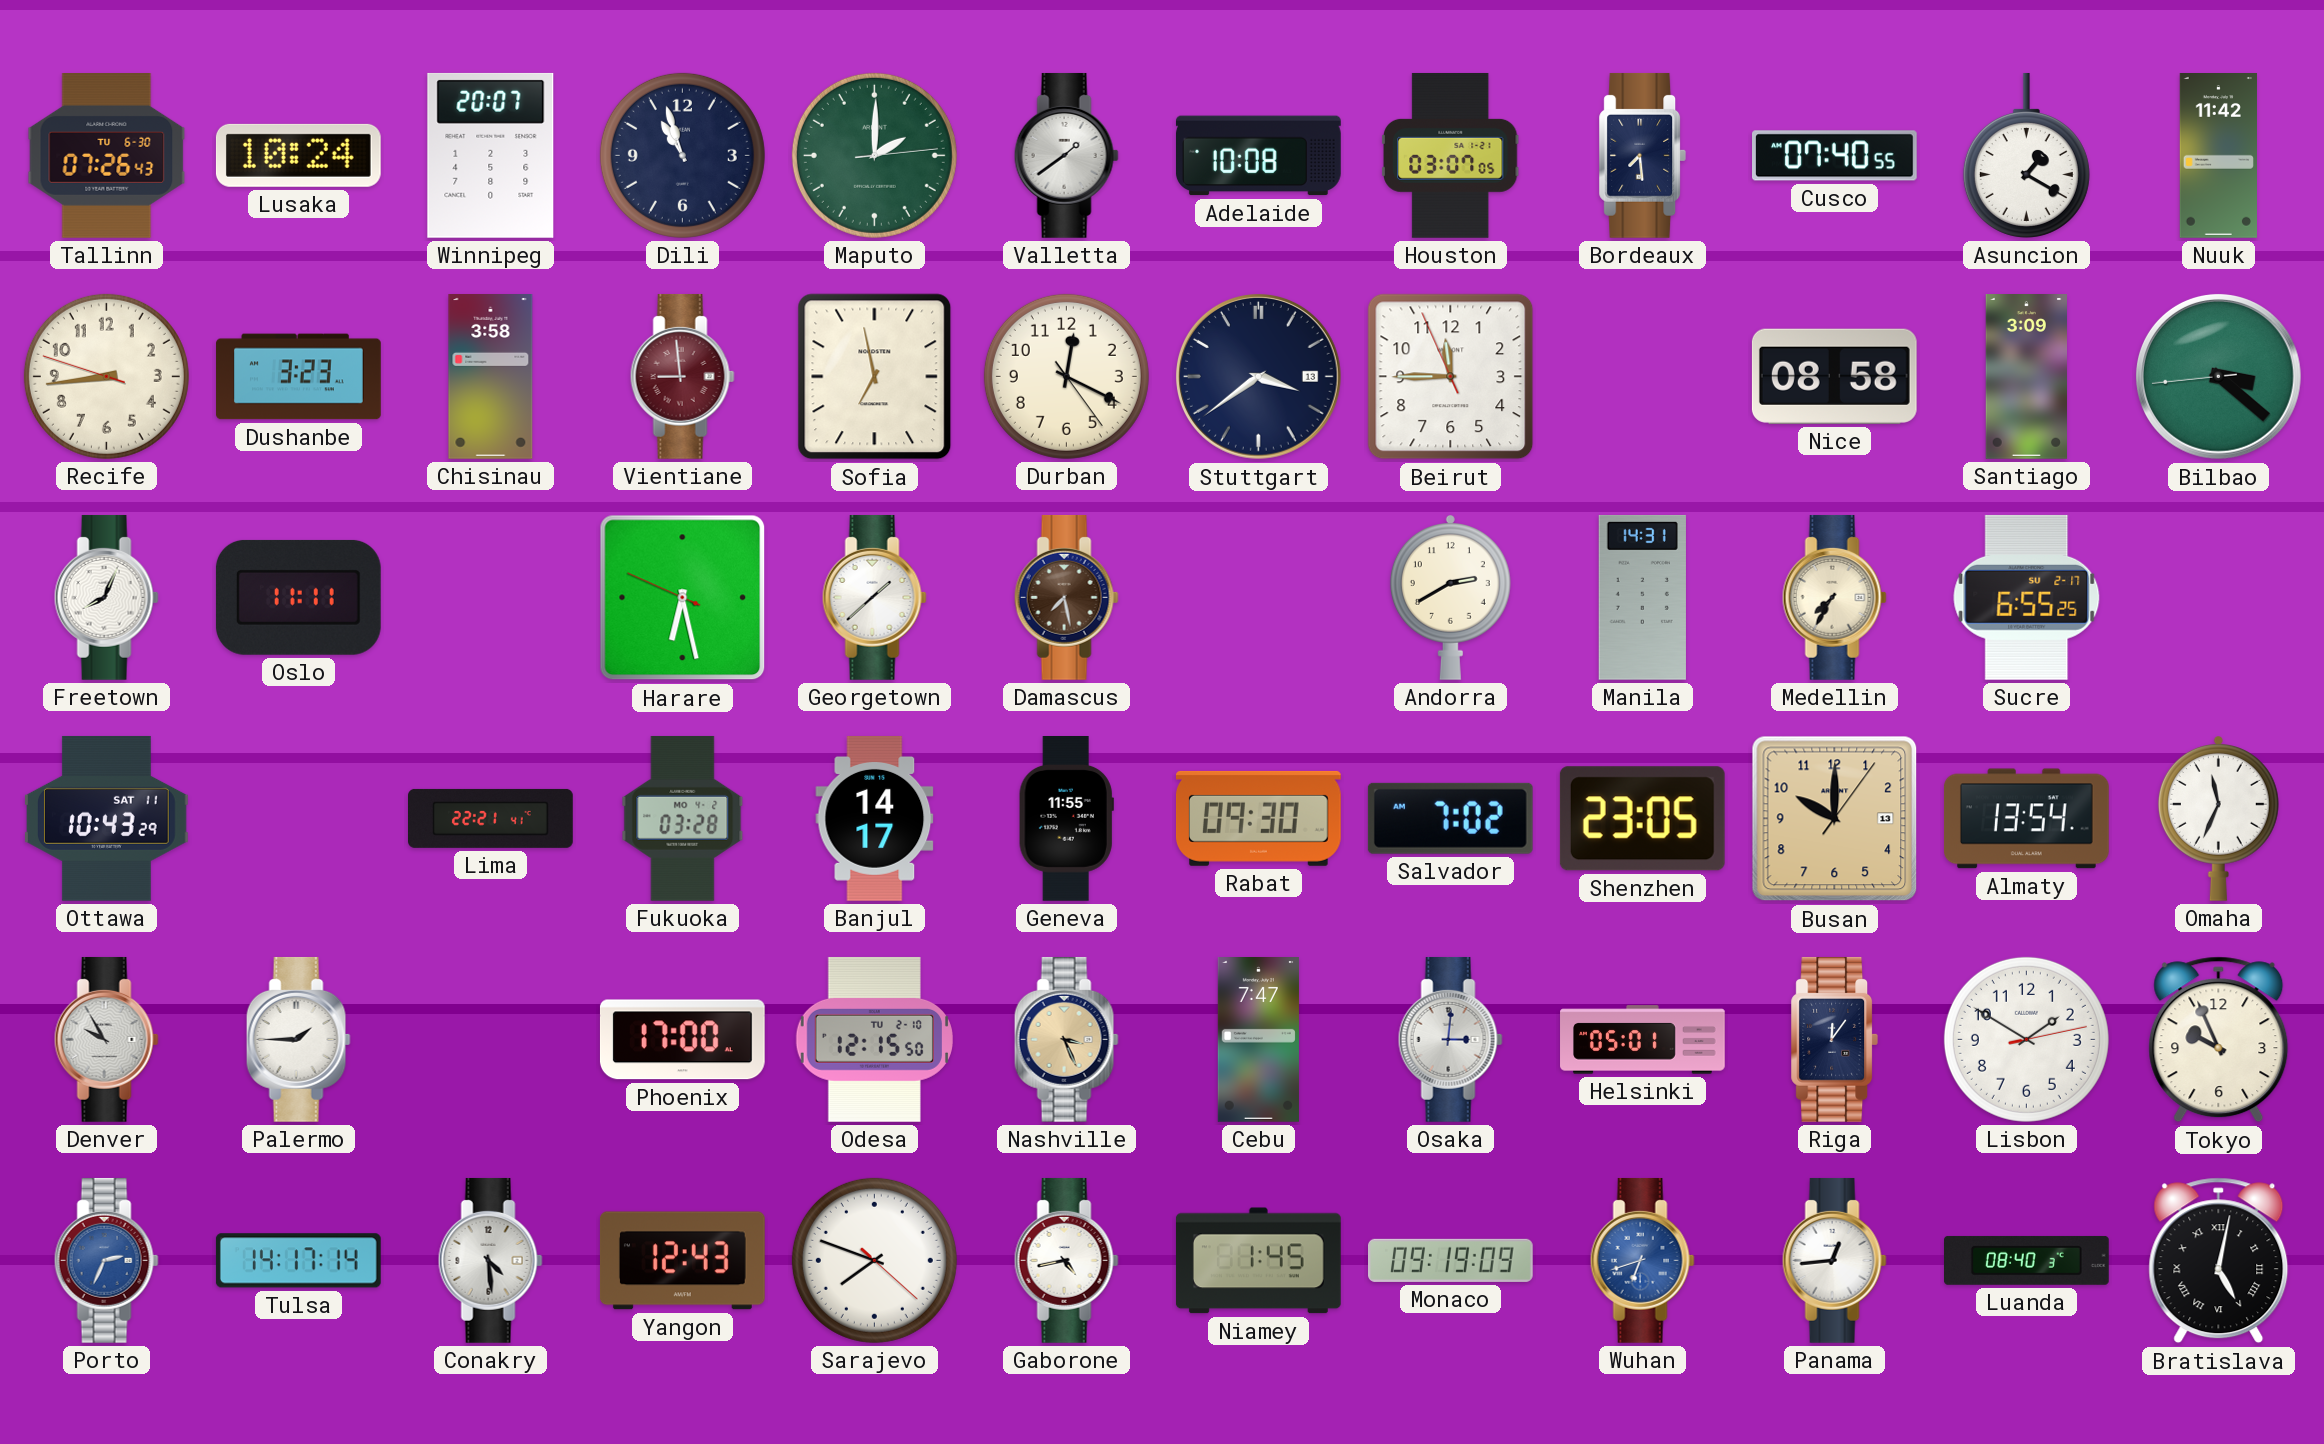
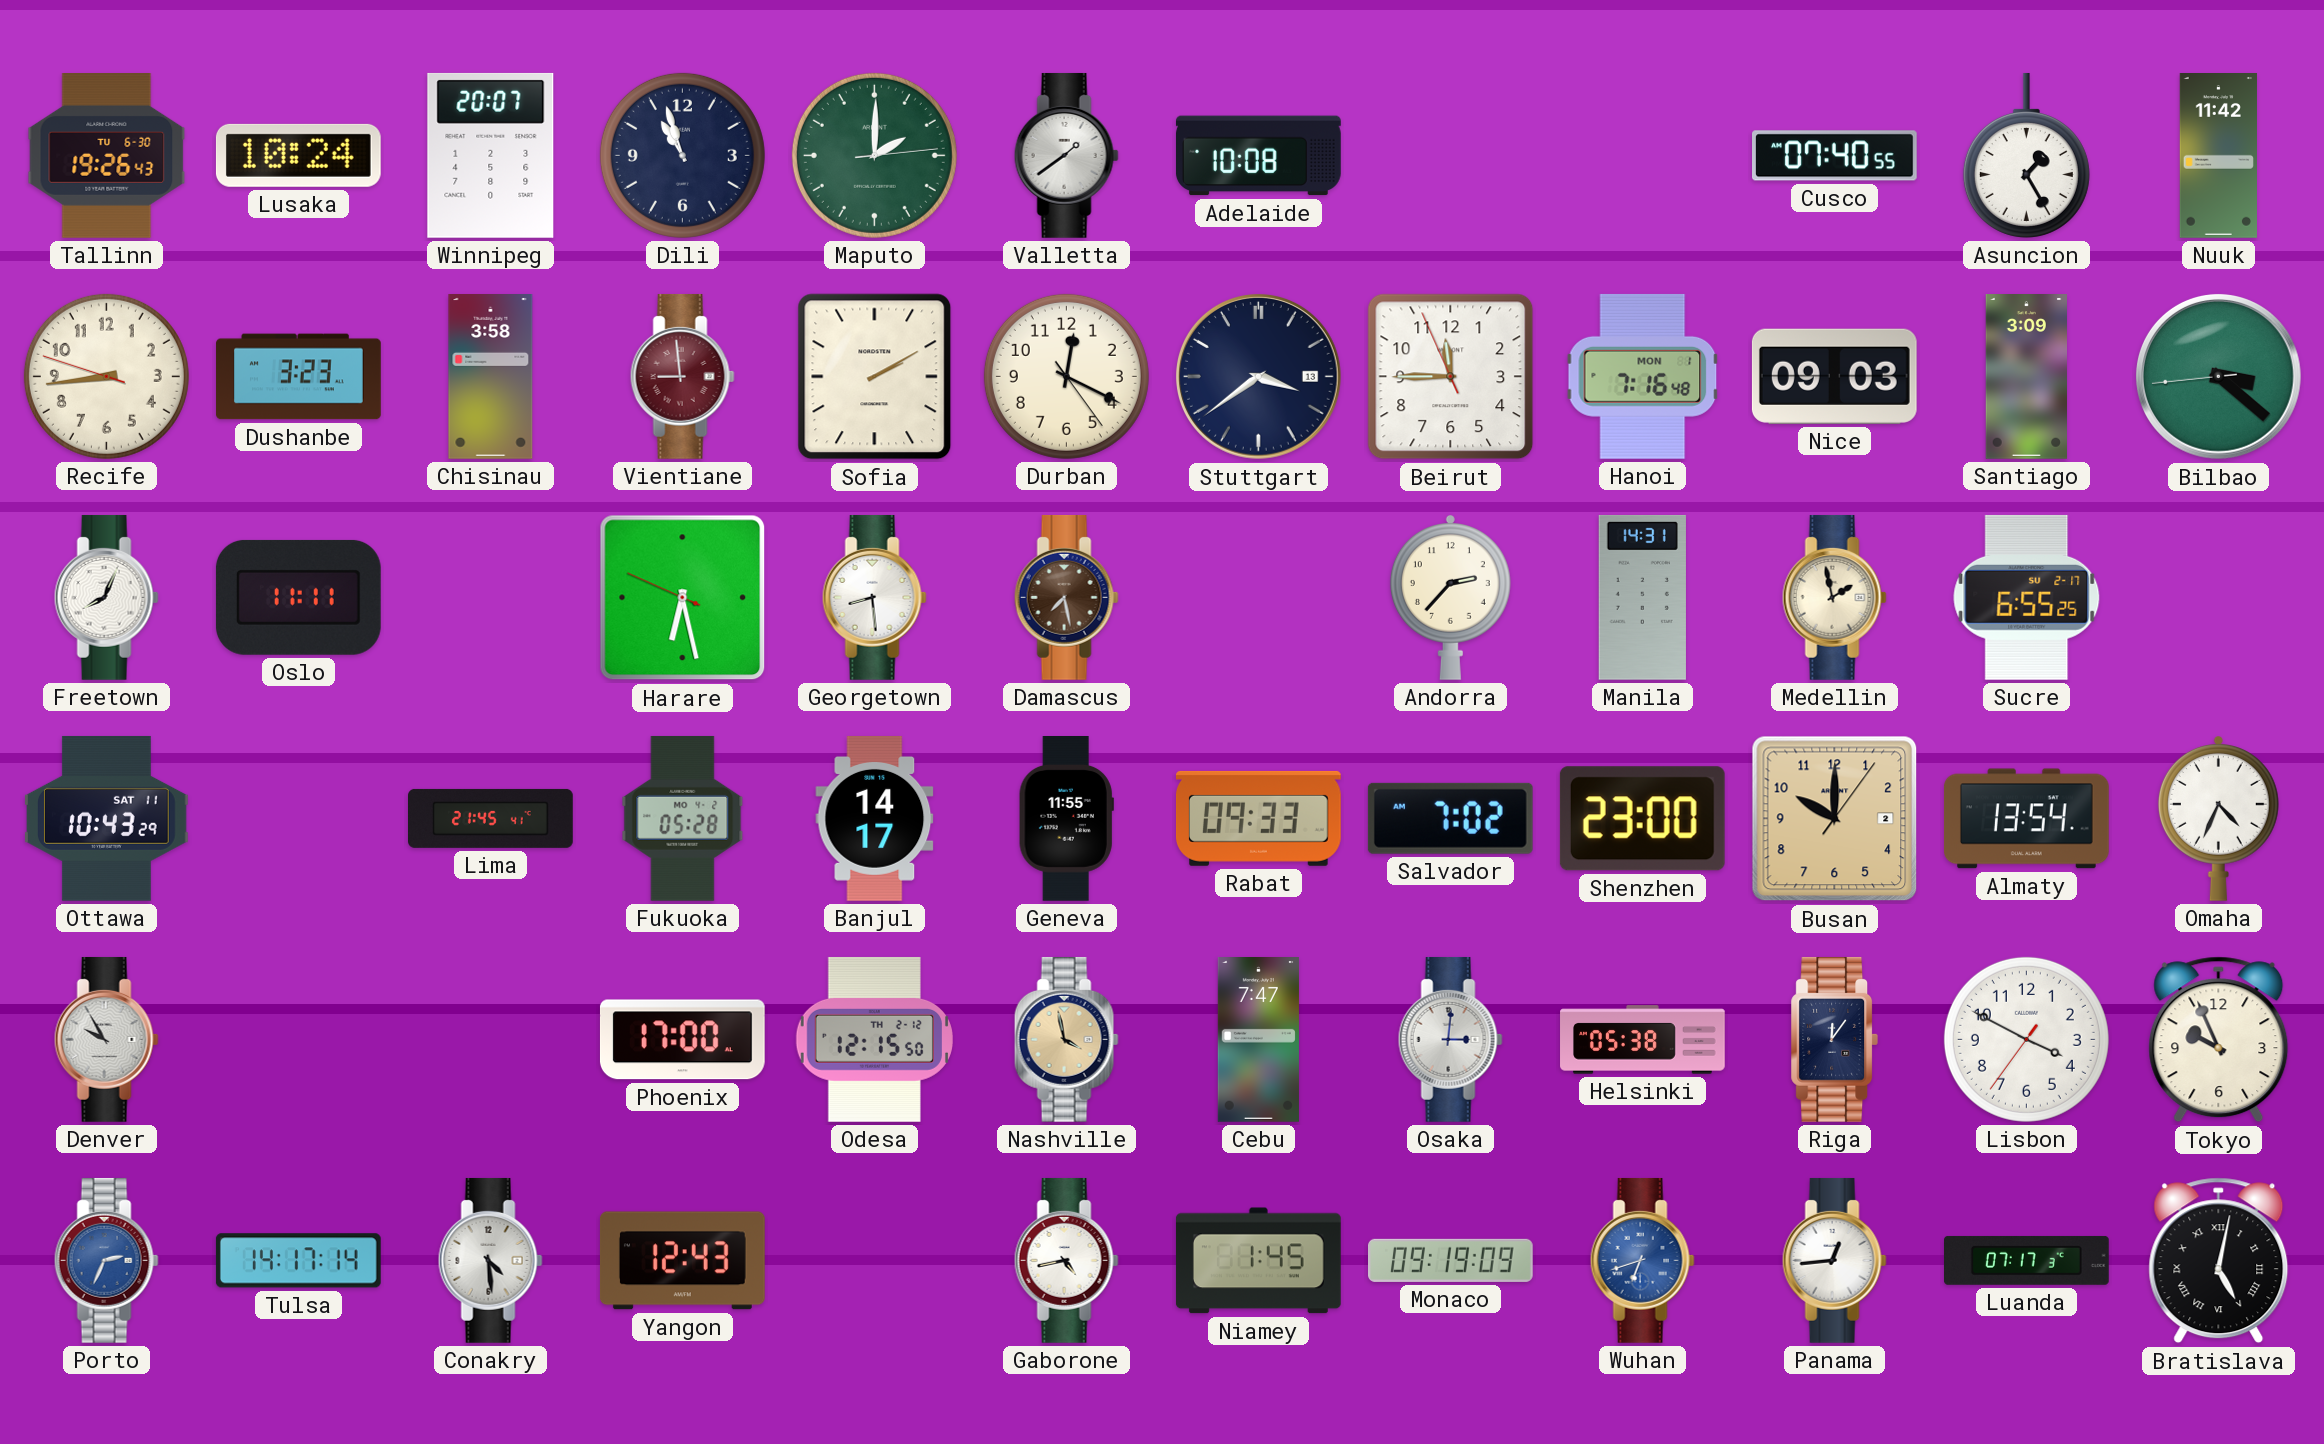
Tallinn: 07:26 -> 19:26 (107, 156)
Houston: 03:07 -> none (1450, 155)
Bordeaux: 7:29 -> none (1643, 155)
Asuncion: 1:20 -> 1:25 (2026, 155)
Sofia: 6:58 -> 2:10 (875, 377)
Hanoi: none -> 7:16 (1643, 376)
Nice: 08:58 -> 09:03 (1834, 376)
Georgetown: 1:38 -> 8:29 (874, 597)
Andorra: 2:40 -> 2:37 (1450, 597)
Medellin: 7:35 -> 1:58 (1834, 597)
Lima: 22:21 -> 21:45 (491, 818)
Fukuoka: 03:28 -> 05:28 (683, 818)
Rabat: 09:30 -> 09:33 (1258, 818)
Shenzhen: 23:05 -> 23:00 (1642, 819)
Busan date: 13 -> 2 (1835, 819)
Omaha: 11:34 -> 4:34 (2218, 818)
Palermo: 1:45 -> none (298, 1039)
Odesa date: TU 2-10 -> TH 2-12 (874, 1039)
Nashville: 3:26 -> 3:58 (1066, 1039)
Helsinki: 05:01 -> 05:38 (1643, 1040)
Lisbon: 1:50 -> 3:49 (2026, 1039)
Sarajevo: 7:48 -> none (874, 1260)
Luanda: 08:40 -> 07:17 (2027, 1260)
